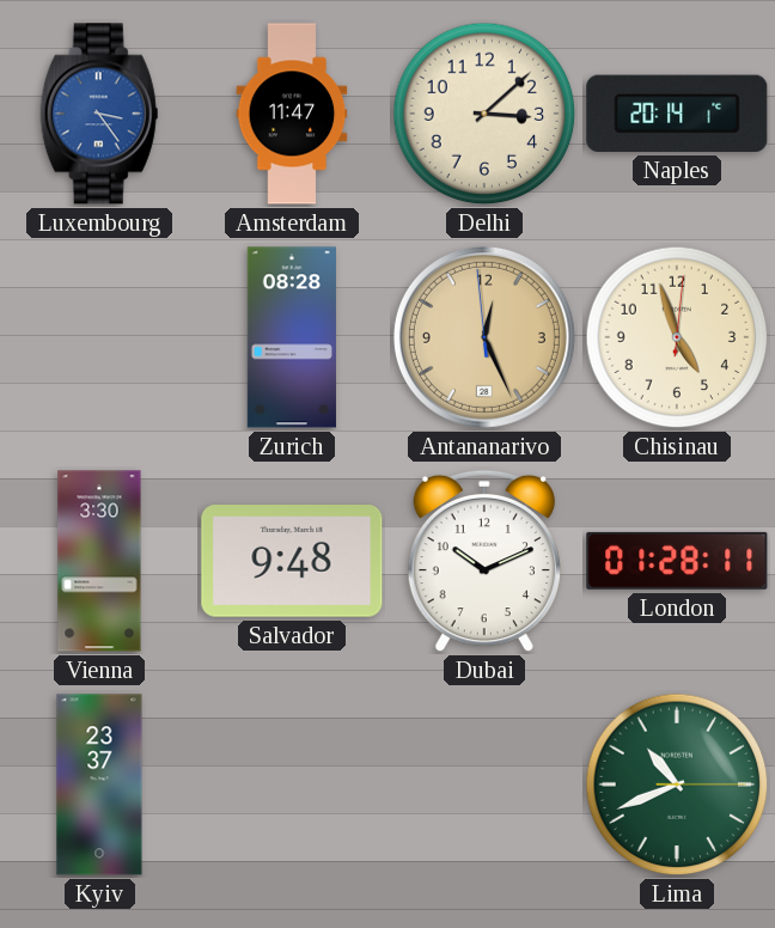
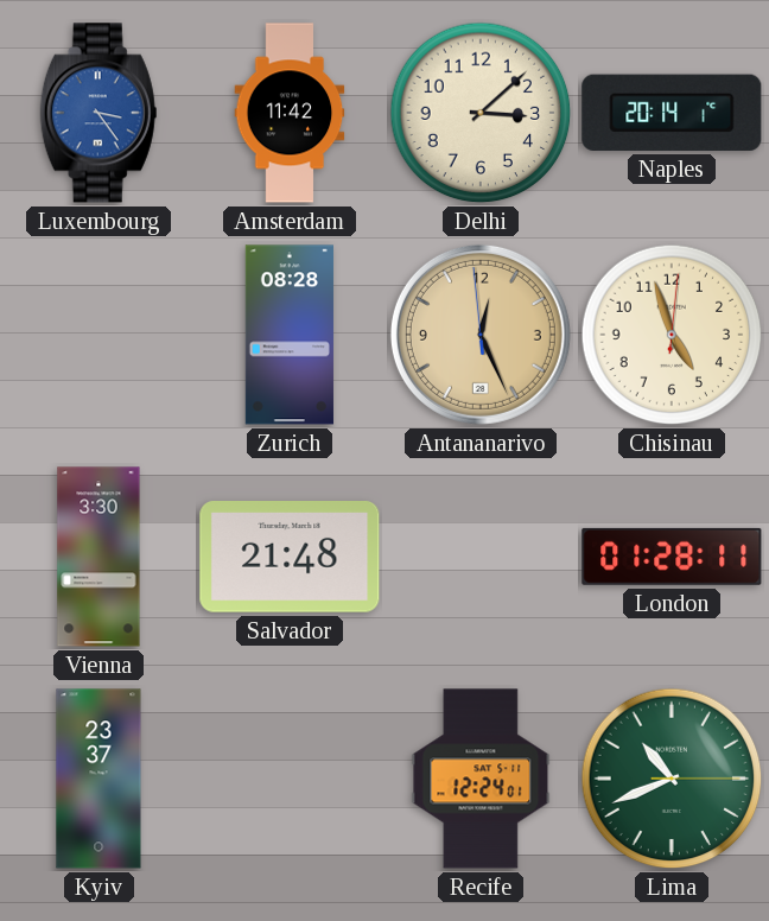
Amsterdam: 11:47 -> 11:42 (290, 113)
Salvador: 9:48 -> 21:48 (290, 558)
Dubai: 10:11 -> none (484, 561)
Recife: none -> 12:24 (481, 779)
